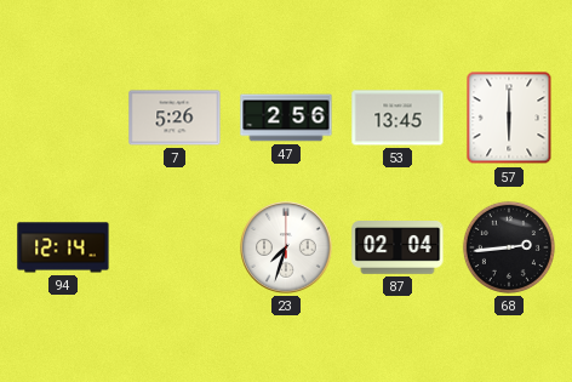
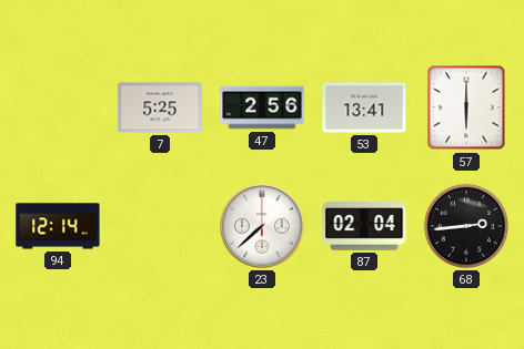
7: 5:26 -> 5:25 (160, 107)
53: 13:45 -> 13:41 (364, 107)
23: 7:33 -> 7:38 (262, 226)
